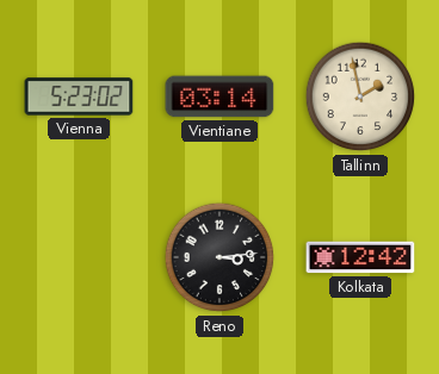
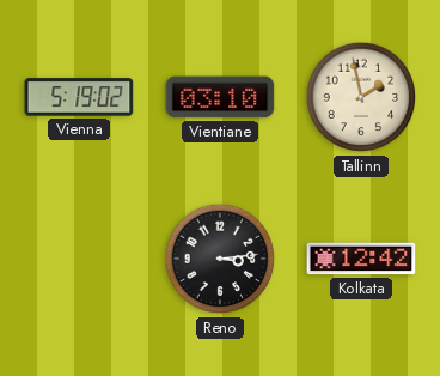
Vienna: 5:23 -> 5:19 (79, 97)
Vientiane: 03:14 -> 03:10 (220, 97)
